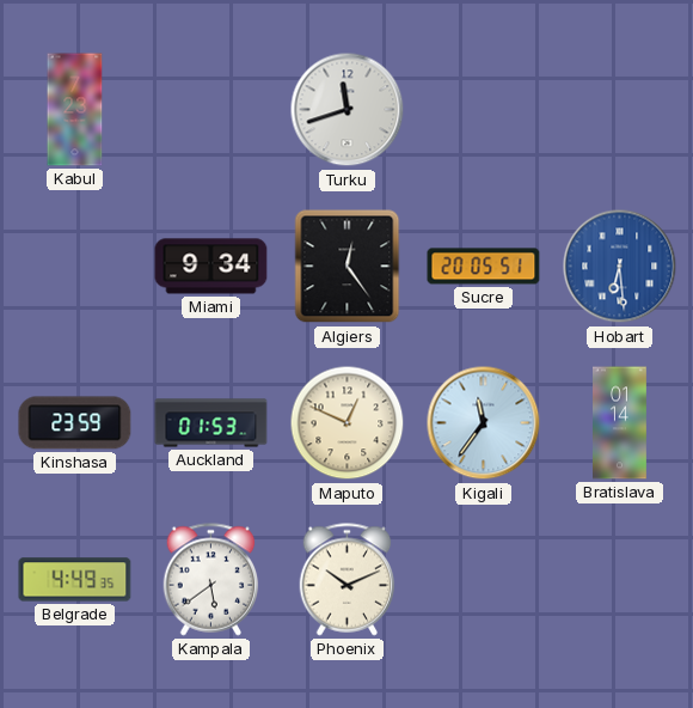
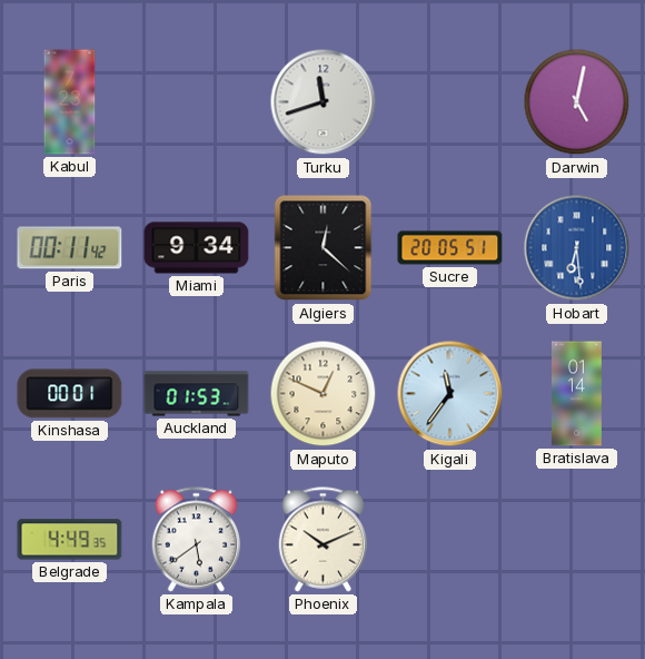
Darwin: none -> 5:02 (577, 102)
Paris: none -> 00:11 (70, 248)
Algiers: 12:24 -> 12:22 (324, 248)
Kinshasa: 23:59 -> 00:01 (70, 394)
